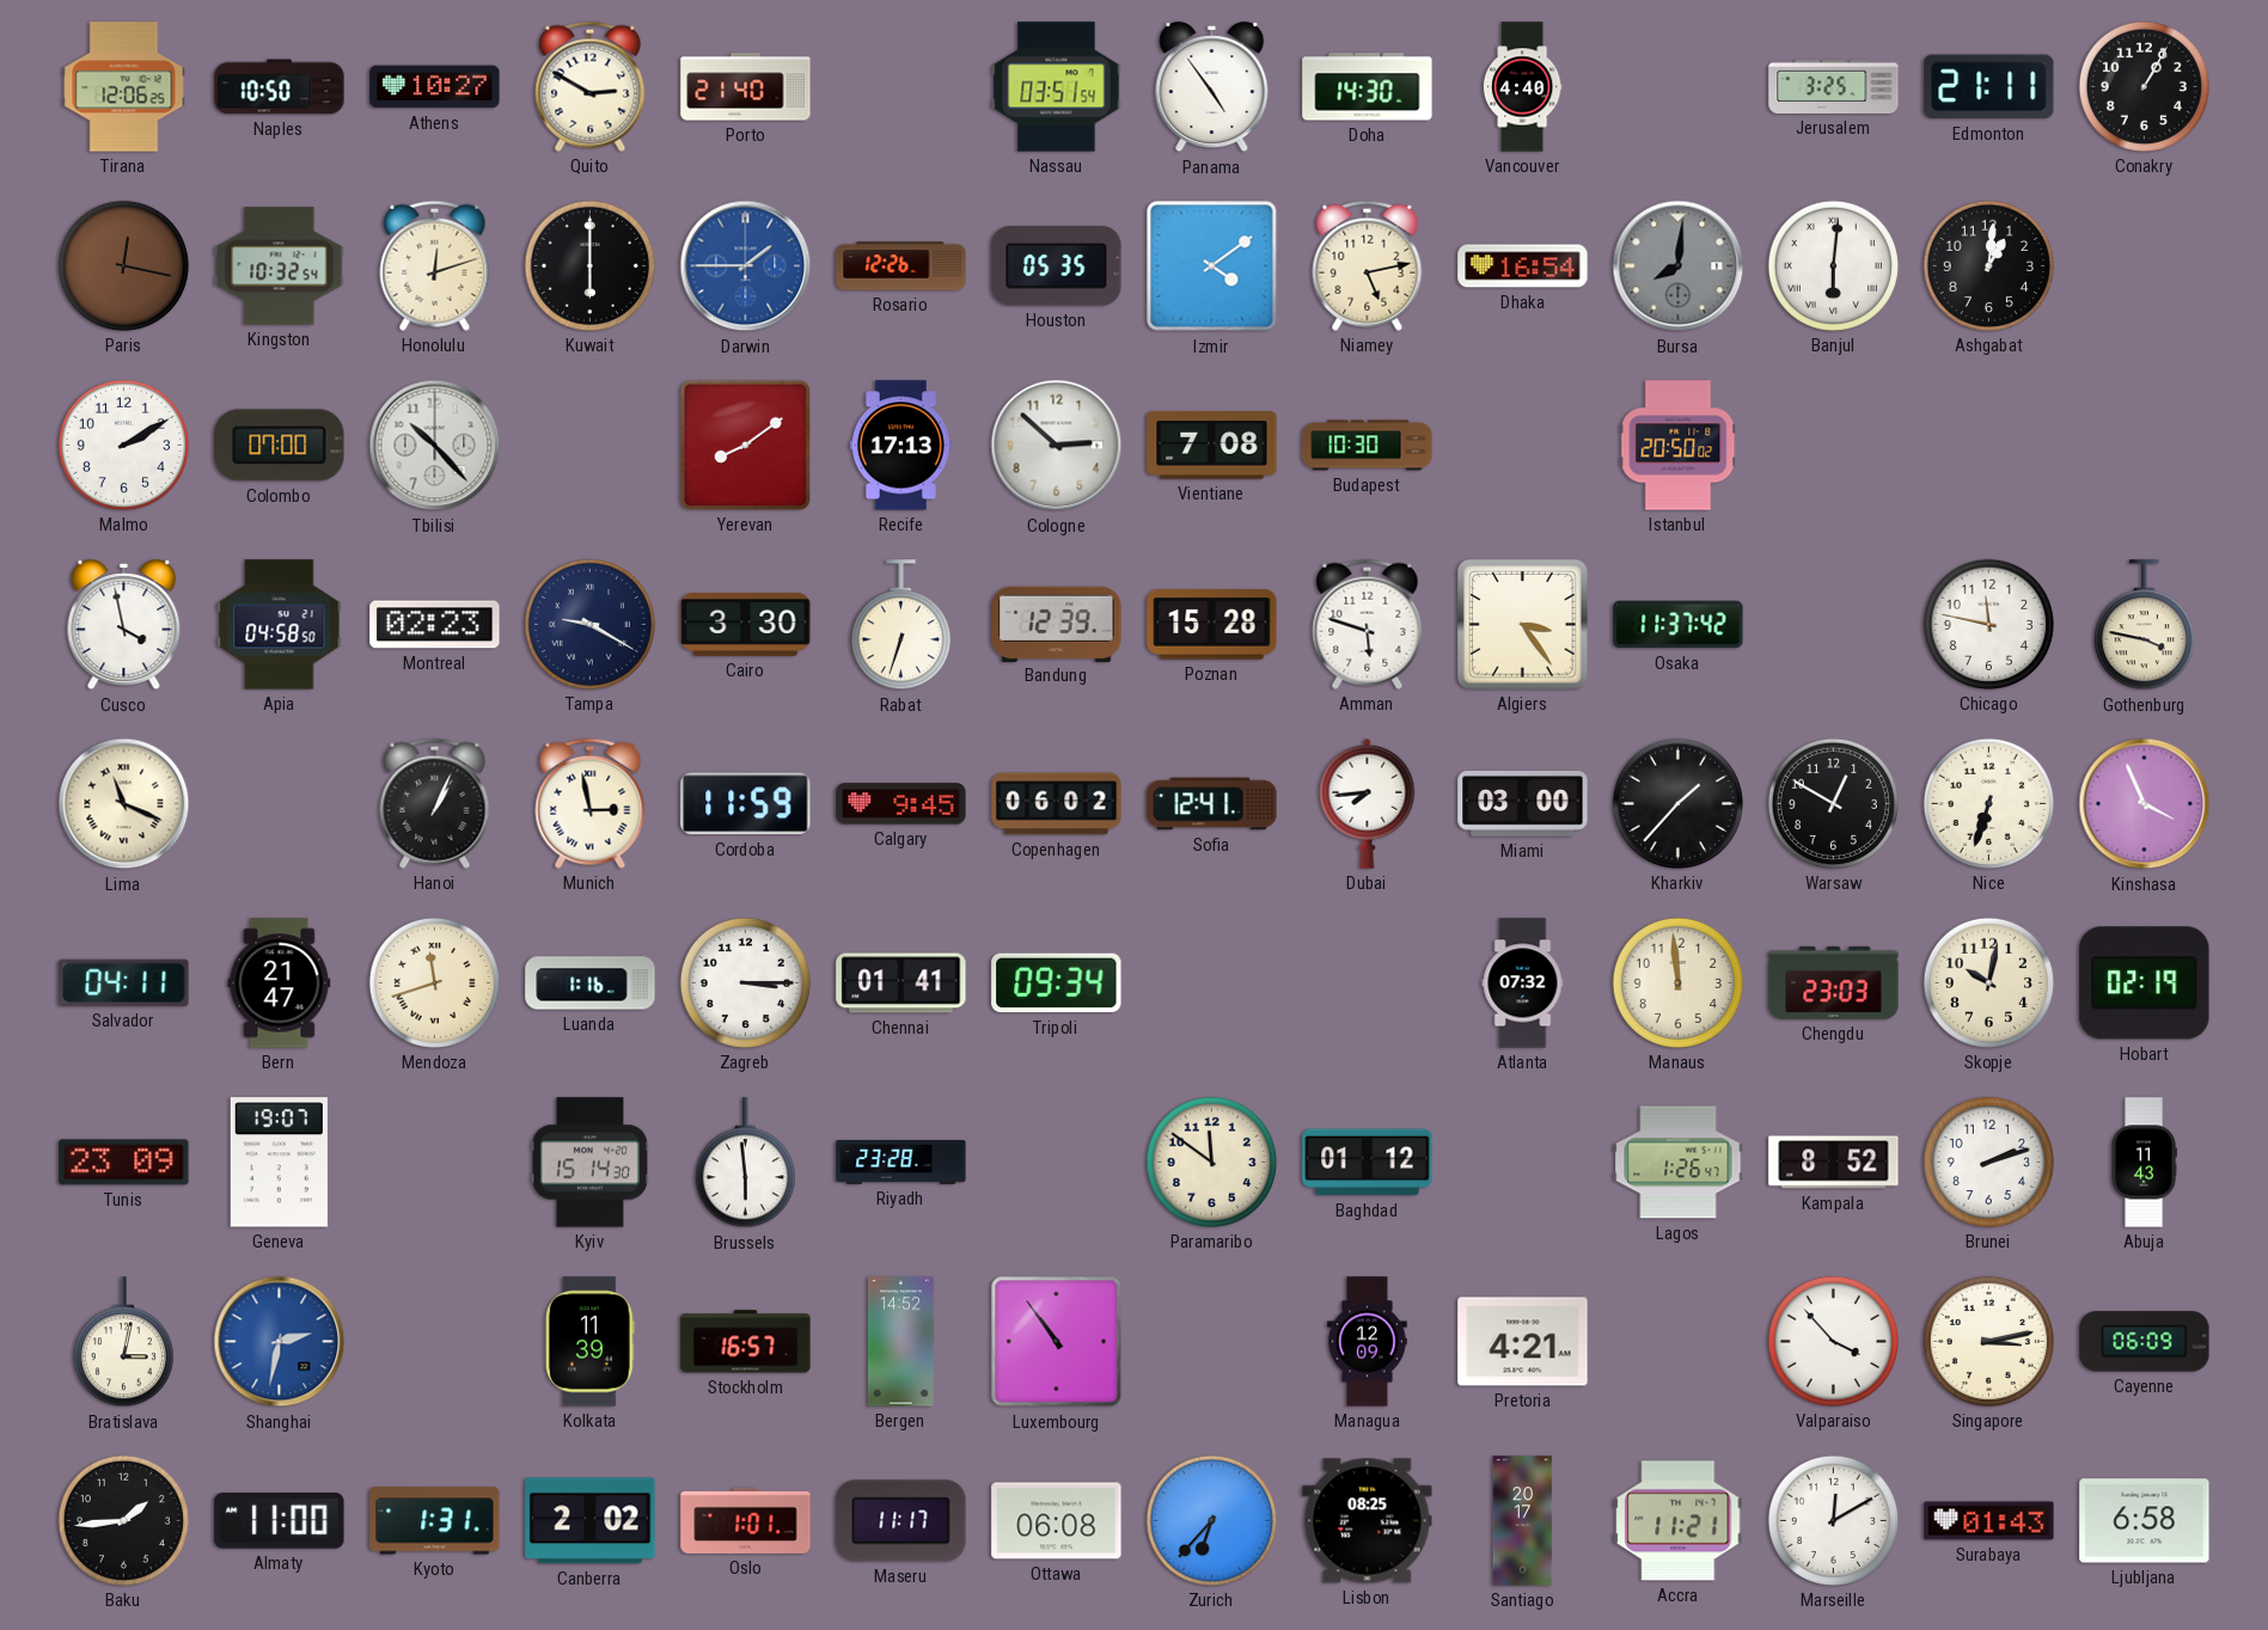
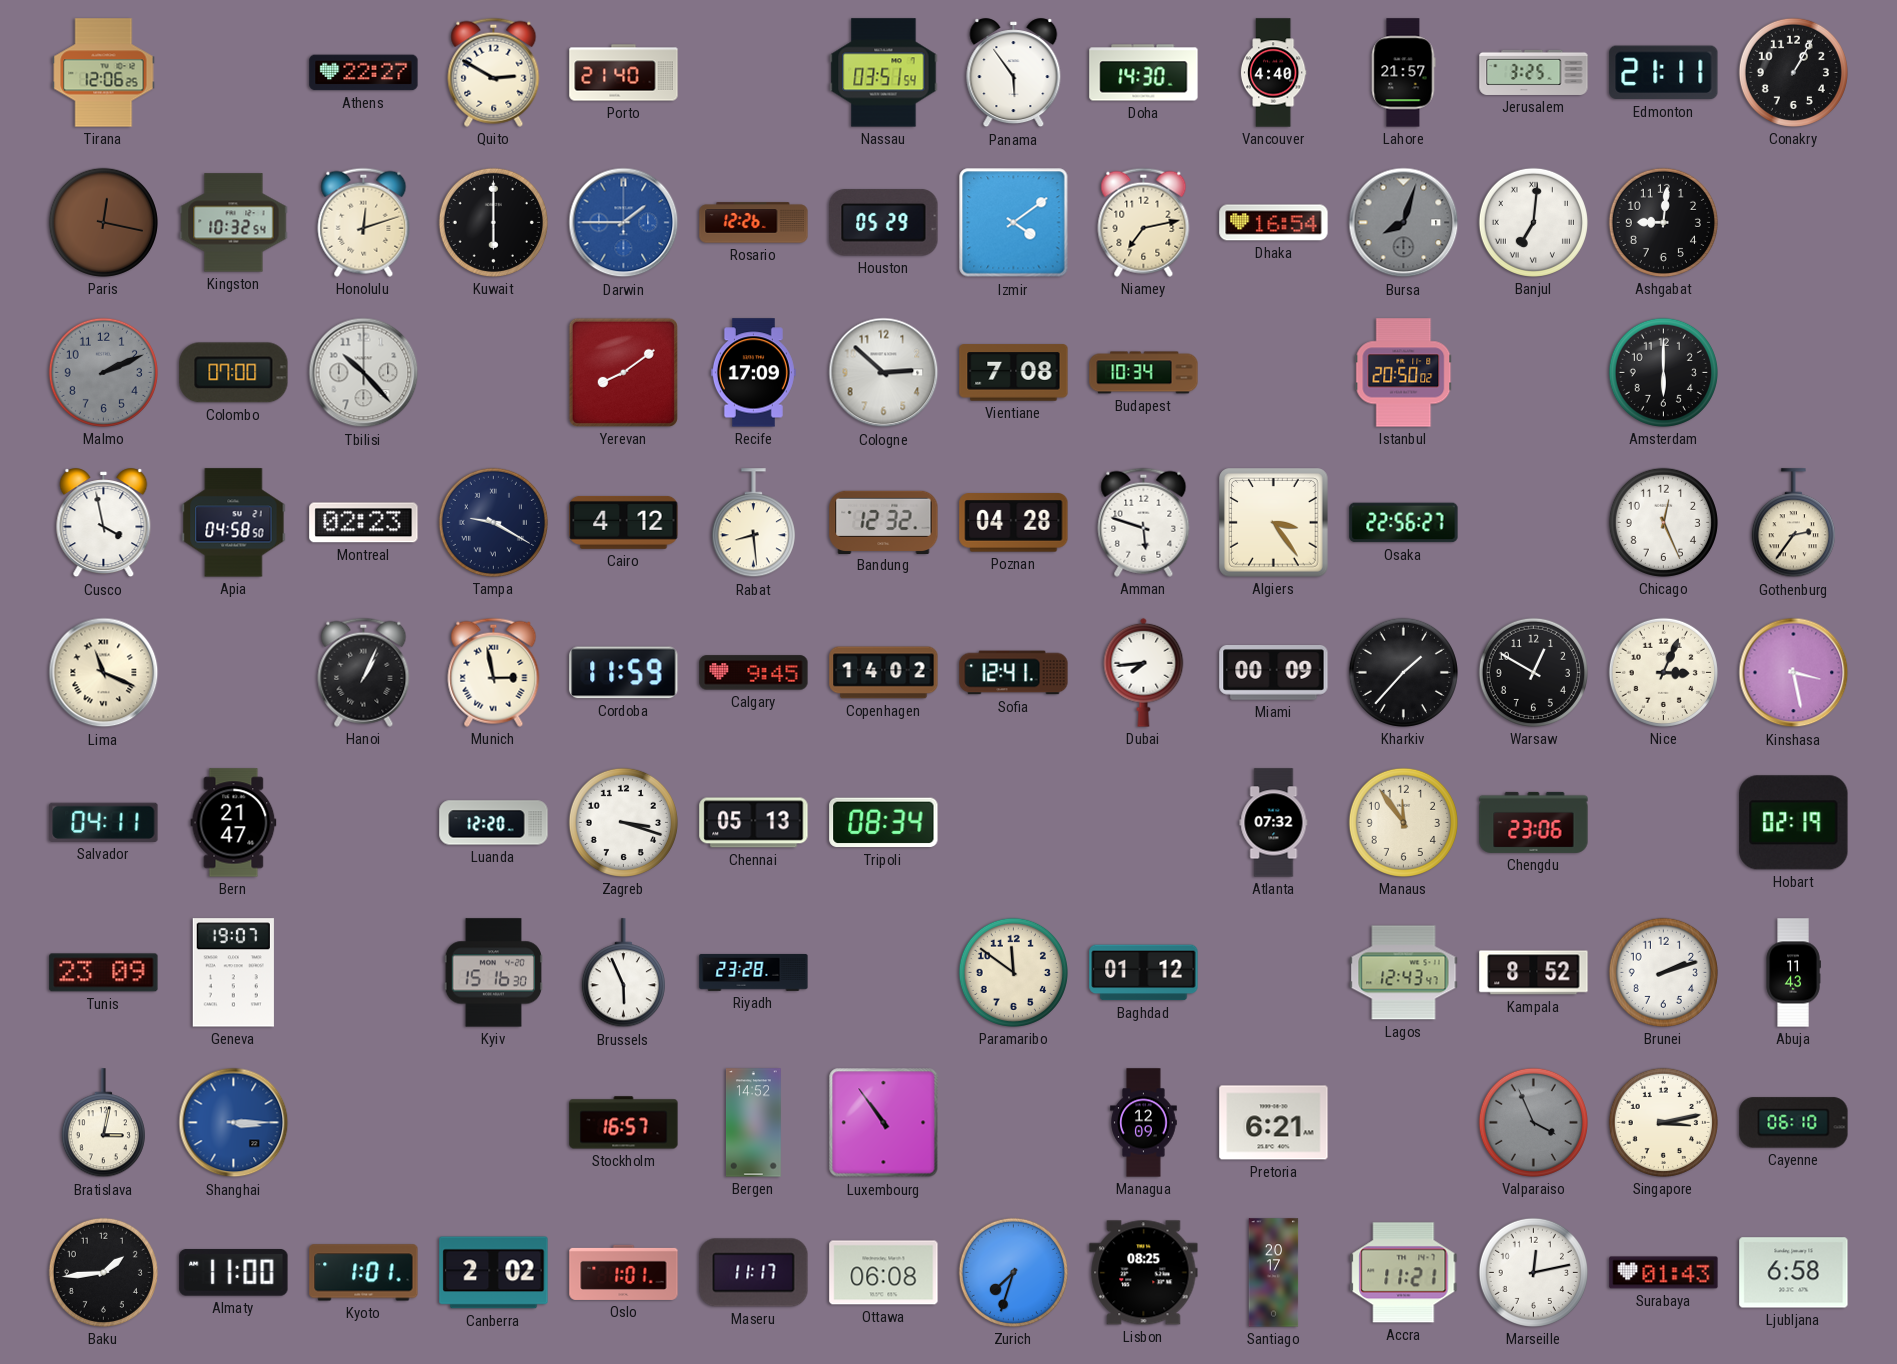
Naples: 10:50 -> none (280, 87)
Athens: 10:27 -> 22:27 (364, 73)
Panama: 4:54 -> 5:54 (1014, 73)
Lahore: none -> 21:57 (1404, 73)
Houston: 05:35 -> 05:29 (884, 223)
Niamey: 5:13 -> 7:13 (1144, 222)
Bursa: 8:01 -> 8:03 (1404, 223)
Banjul: 6:01 -> 7:01 (1533, 222)
Ashgabat: 1:01 -> 9:01 (1663, 222)
Malmo: 2:10 -> 2:11 (103, 372)
Malmo dial: white -> grey (103, 372)
Recife: 17:13 -> 17:09 (753, 373)
Budapest: 10:30 -> 10:34 (1144, 373)
Amsterdam: none -> 6:00 (1663, 372)
Cairo: 3:30 -> 4:12 (624, 522)
Rabat: 6:33 -> 8:29 (753, 523)
Bandung: 12:39 -> 12:32 (884, 522)
Poznan: 15:28 -> 04:28 (1014, 523)
Osaka: 11:37 -> 22:56 (1404, 523)
Chicago: 11:47 -> 12:26 (1663, 522)
Gothenburg: 3:47 -> 2:36 (1793, 523)
Copenhagen: 06:02 -> 14:02 (884, 673)
Miami: 03:00 -> 00:09 (1274, 673)
Nice: 6:33 -> 3:04 (1663, 672)
Kinshasa: 3:56 -> 3:28 (1794, 673)
Mendoza: 11:42 -> none (434, 982)
Luanda: 1:16 -> 12:20 (494, 823)
Zagreb: 3:15 -> 3:18 (623, 822)
Chennai: 01:41 -> 05:13 (754, 823)
Tripoli: 09:34 -> 08:34 (884, 823)
Manaus: 11:59 -> 11:54 (1403, 822)
Chengdu: 23:03 -> 23:06 (1534, 822)
Skopje: 10:02 -> none (1988, 982)
Kyiv: 15:14 -> 15:16 (493, 973)
Brussels: 5:59 -> 5:56 (623, 973)
Lagos: 1:26 -> 12:43 (1404, 973)
Shanghai: 2:32 -> 3:15 (234, 1123)
Kolkata: 11:39 -> none (589, 1342)
Pretoria: 4:21 -> 6:21 (1274, 1123)
Valparaiso: 3:53 -> 3:56 (1533, 1122)
Valparaiso dial: white -> grey (1533, 1122)
Cayenne: 06:09 -> 06:10 (1794, 1123)
Kyoto: 1:31 -> 1:01 (364, 1273)
Zurich: 6:37 -> 7:33 (1013, 1272)
Marseille: 12:10 -> 12:13 (1533, 1272)
